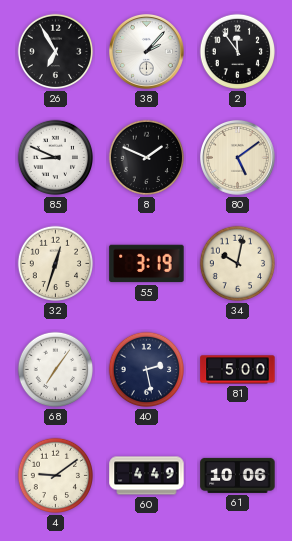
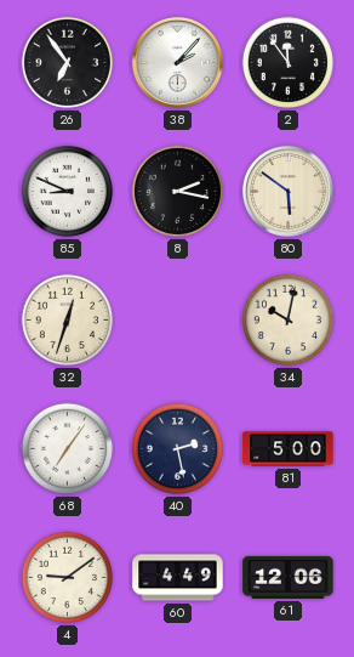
26: 6:55 -> 6:54 (68, 63)
8: 1:49 -> 2:17 (178, 192)
80: 5:09 -> 5:51 (287, 191)
55: 3:19 -> none (147, 264)
61: 10:06 -> 12:06 (289, 577)
